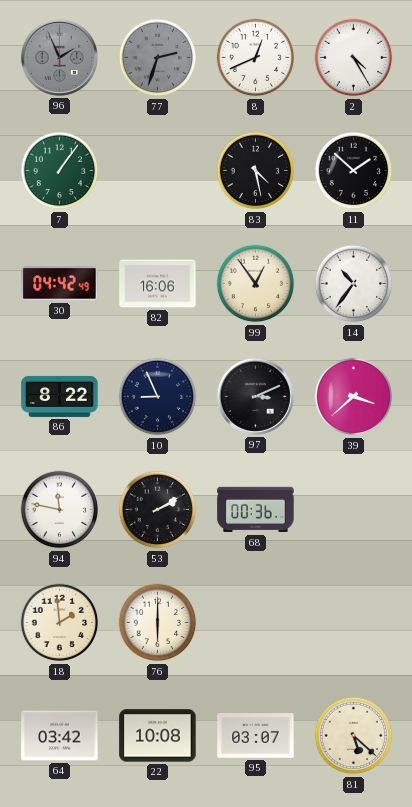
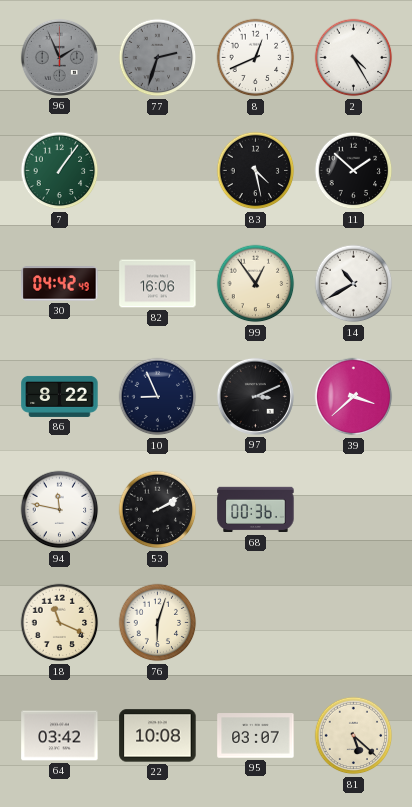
14: 10:36 -> 10:40 (354, 284)
18: 1:59 -> 11:19 (60, 623)
76: 6:00 -> 6:03 (158, 623)
